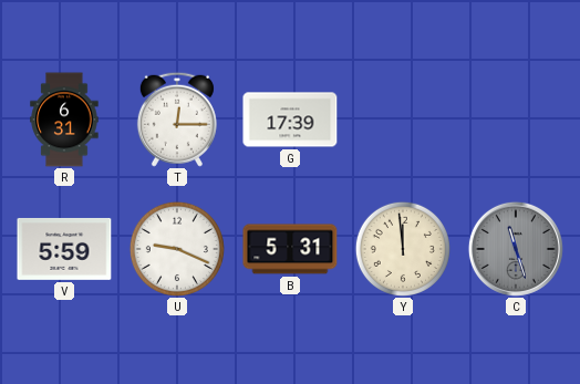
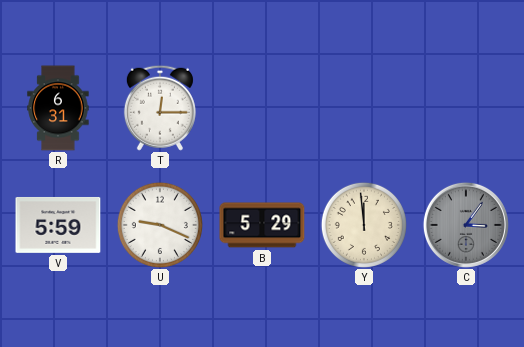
G: 17:39 -> none (290, 120)
B: 5:31 -> 5:29 (262, 225)
C: 11:27 -> 3:06 (466, 225)
